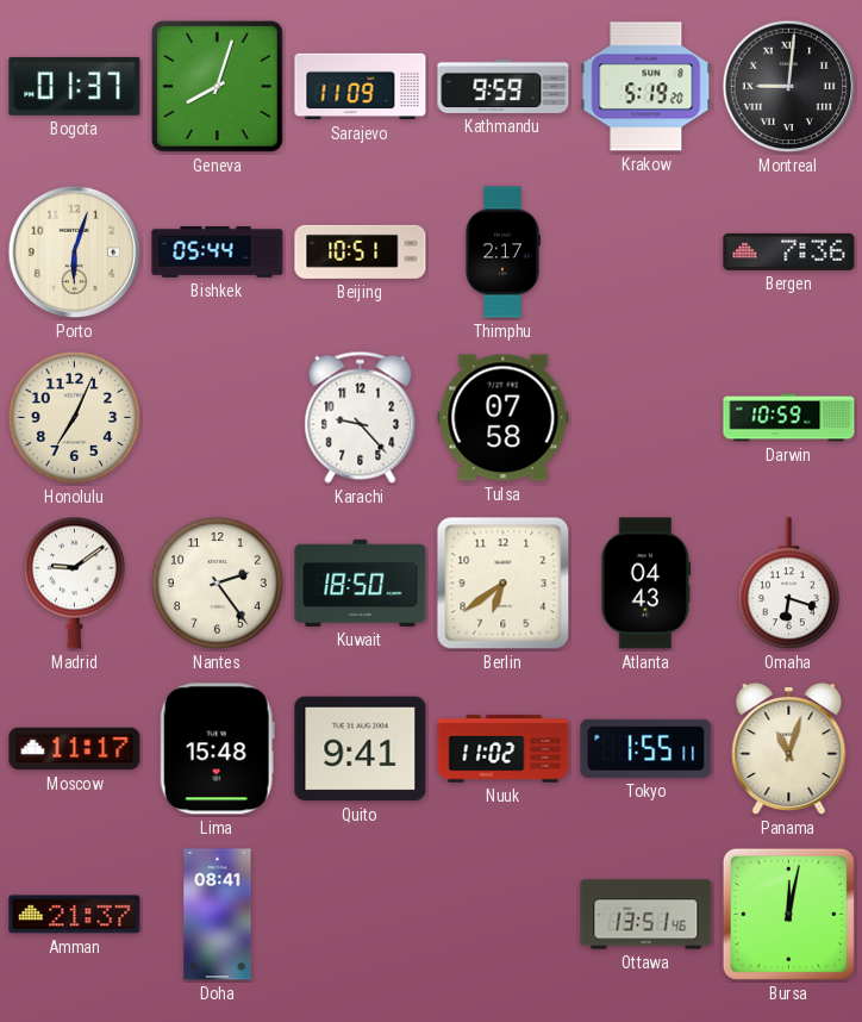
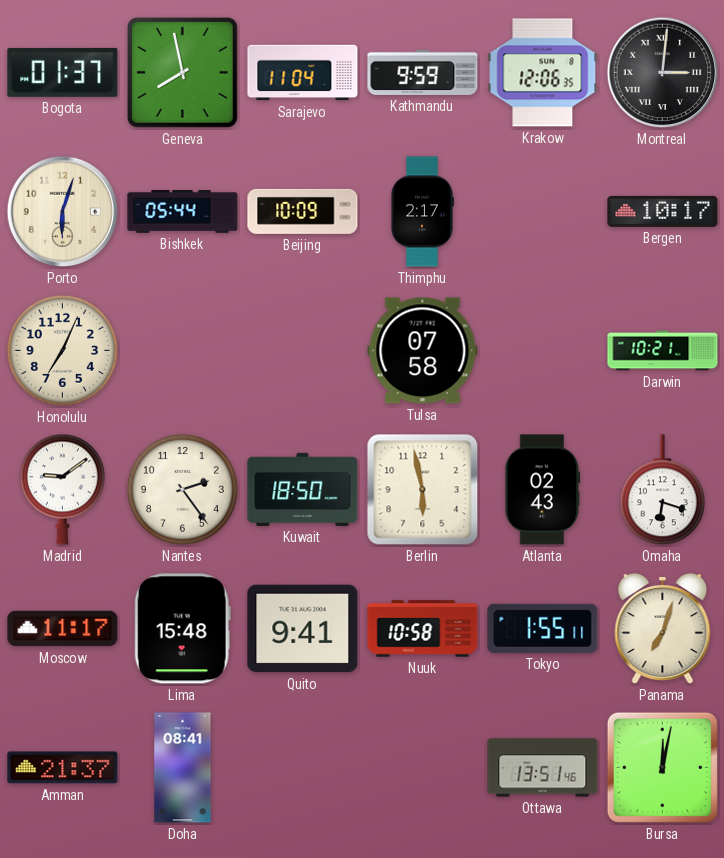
Geneva: 8:03 -> 7:58 (182, 72)
Sarajevo: 11:09 -> 11:04 (303, 73)
Krakow: 5:19 -> 12:06 (543, 73)
Montreal: 9:01 -> 3:01 (663, 73)
Beijing: 10:51 -> 10:09 (303, 211)
Bergen: 7:36 -> 10:17 (663, 211)
Karachi: 9:23 -> none (361, 417)
Darwin: 10:59 -> 10:21 (663, 351)
Berlin: 6:39 -> 5:58 (423, 490)
Atlanta: 04:43 -> 02:43 (543, 490)
Nuuk: 11:02 -> 10:58 (423, 629)
Panama: 11:03 -> 7:03 (663, 629)
